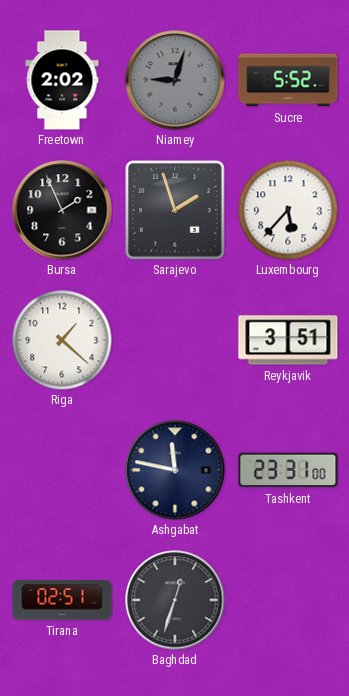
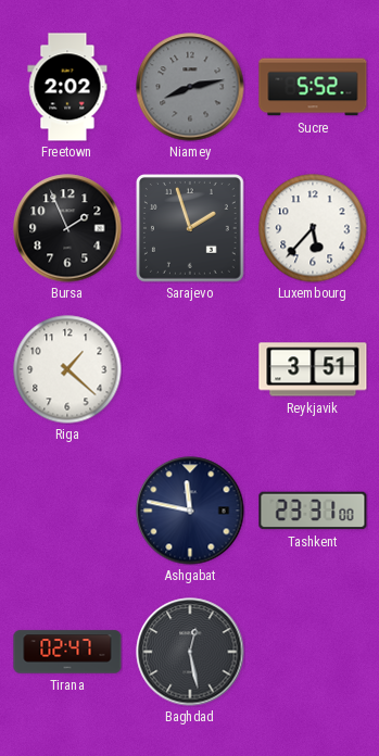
Niamey: 9:03 -> 8:13 (190, 87)
Tirana: 02:51 -> 02:47 (67, 652)
Baghdad: 12:33 -> 12:28 (190, 652)
